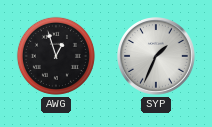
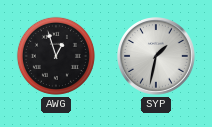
SYP: 1:34 -> 1:32 (157, 57)
